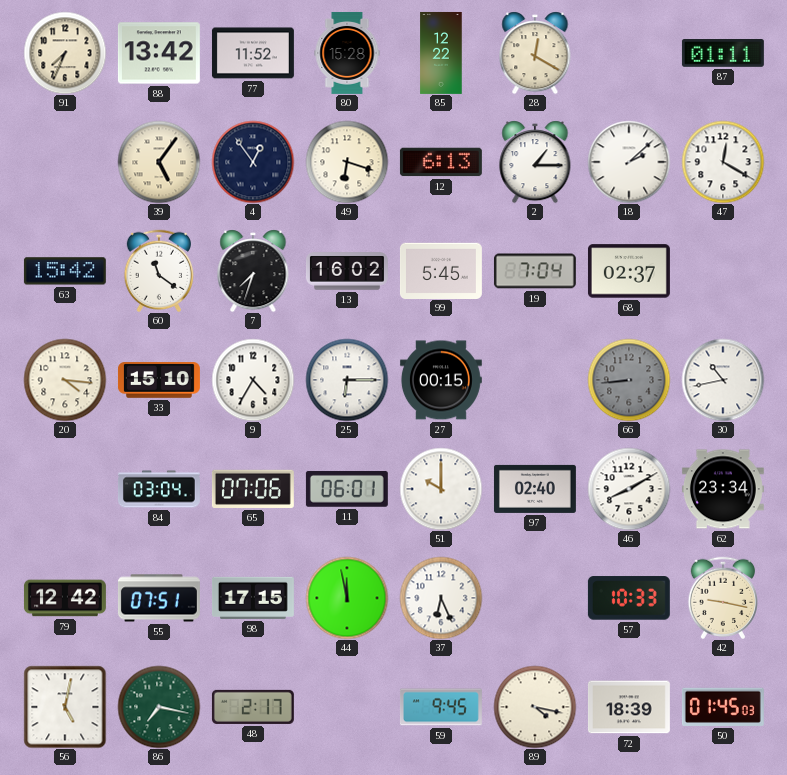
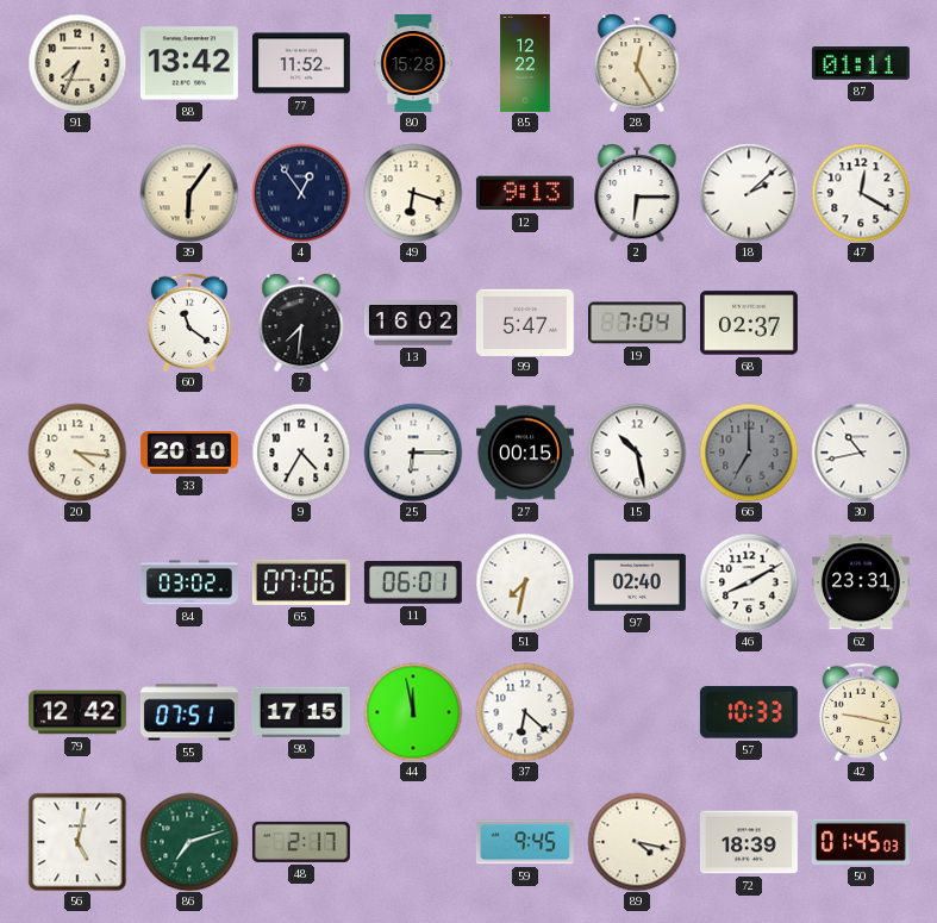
28: 12:20 -> 12:25 (637, 63)
39: 5:06 -> 6:06 (189, 193)
12: 6:13 -> 9:13 (525, 193)
2: 1:15 -> 6:15 (637, 193)
63: 15:42 -> none (65, 271)
7: 7:33 -> 7:31 (301, 323)
99: 5:45 -> 5:47 (525, 322)
33: 15:10 -> 20:10 (189, 453)
15: none -> 10:28 (637, 453)
66: 8:44 -> 7:00 (749, 453)
84: 03:04 -> 03:02 (189, 582)
51: 10:00 -> 7:32 (525, 582)
62: 23:34 -> 23:31 (861, 582)
37: 6:26 -> 6:22 (525, 712)
86: 7:17 -> 7:12 (189, 842)
